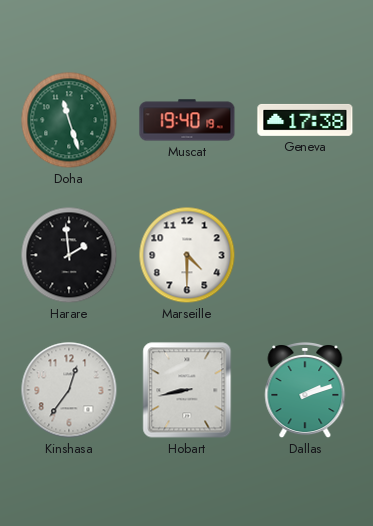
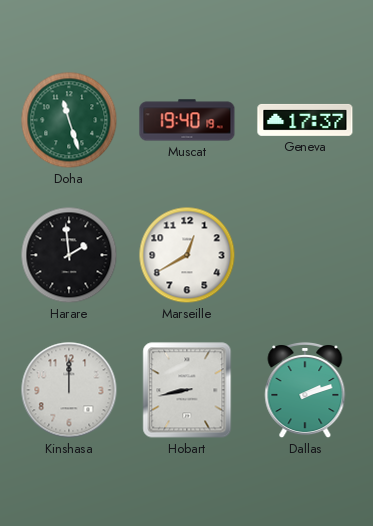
Geneva: 17:38 -> 17:37 (305, 120)
Marseille: 4:30 -> 12:40 (187, 255)
Kinshasa: 12:36 -> 12:00 (69, 390)
